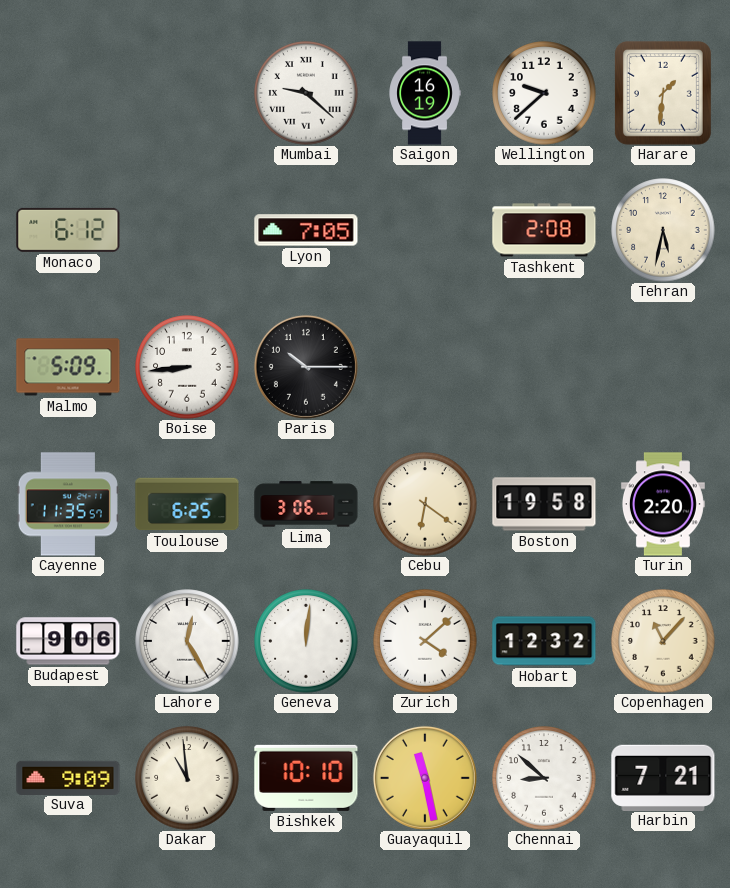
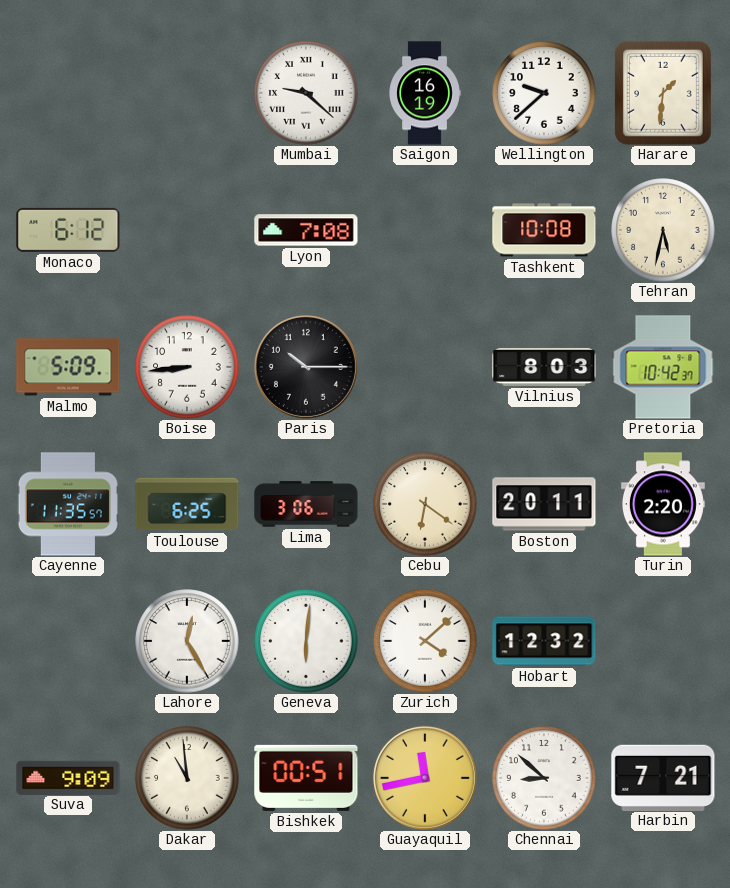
Lyon: 7:05 -> 7:08 (306, 230)
Tashkent: 2:08 -> 10:08 (544, 230)
Vilnius: none -> 8:03 (544, 367)
Pretoria: none -> 10:42 (663, 367)
Boston: 19:58 -> 20:11 (544, 504)
Budapest: 9:06 -> none (68, 641)
Geneva: 12:01 -> 6:01 (306, 641)
Copenhagen: 11:07 -> none (663, 641)
Bishkek: 10:10 -> 00:51 (306, 778)
Guayaquil: 11:28 -> 11:43 (425, 778)
